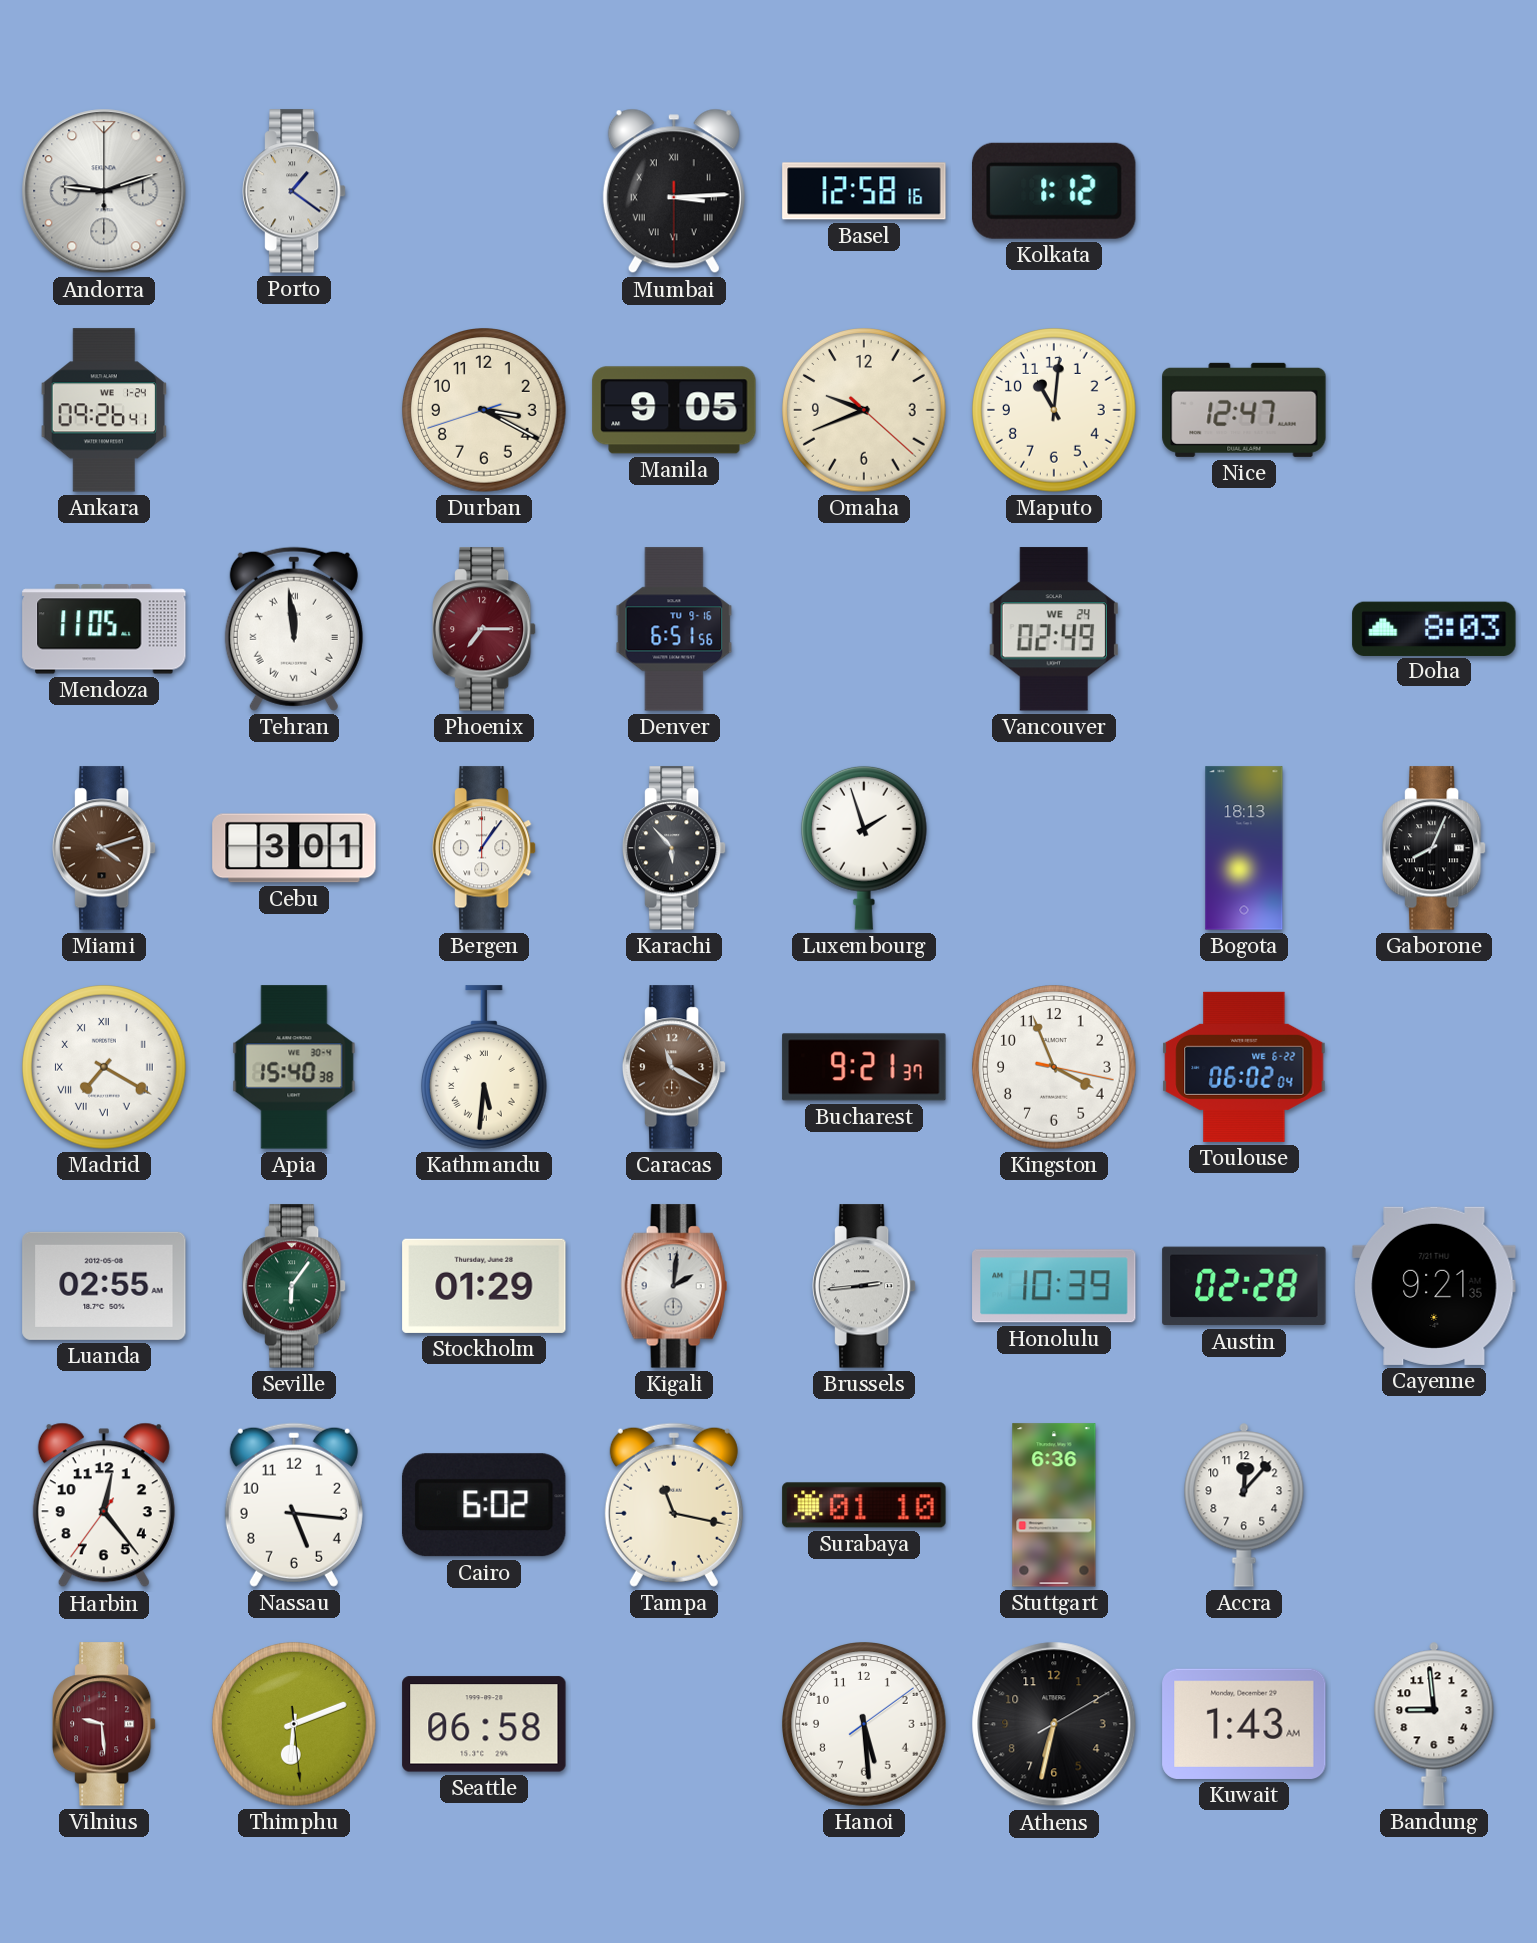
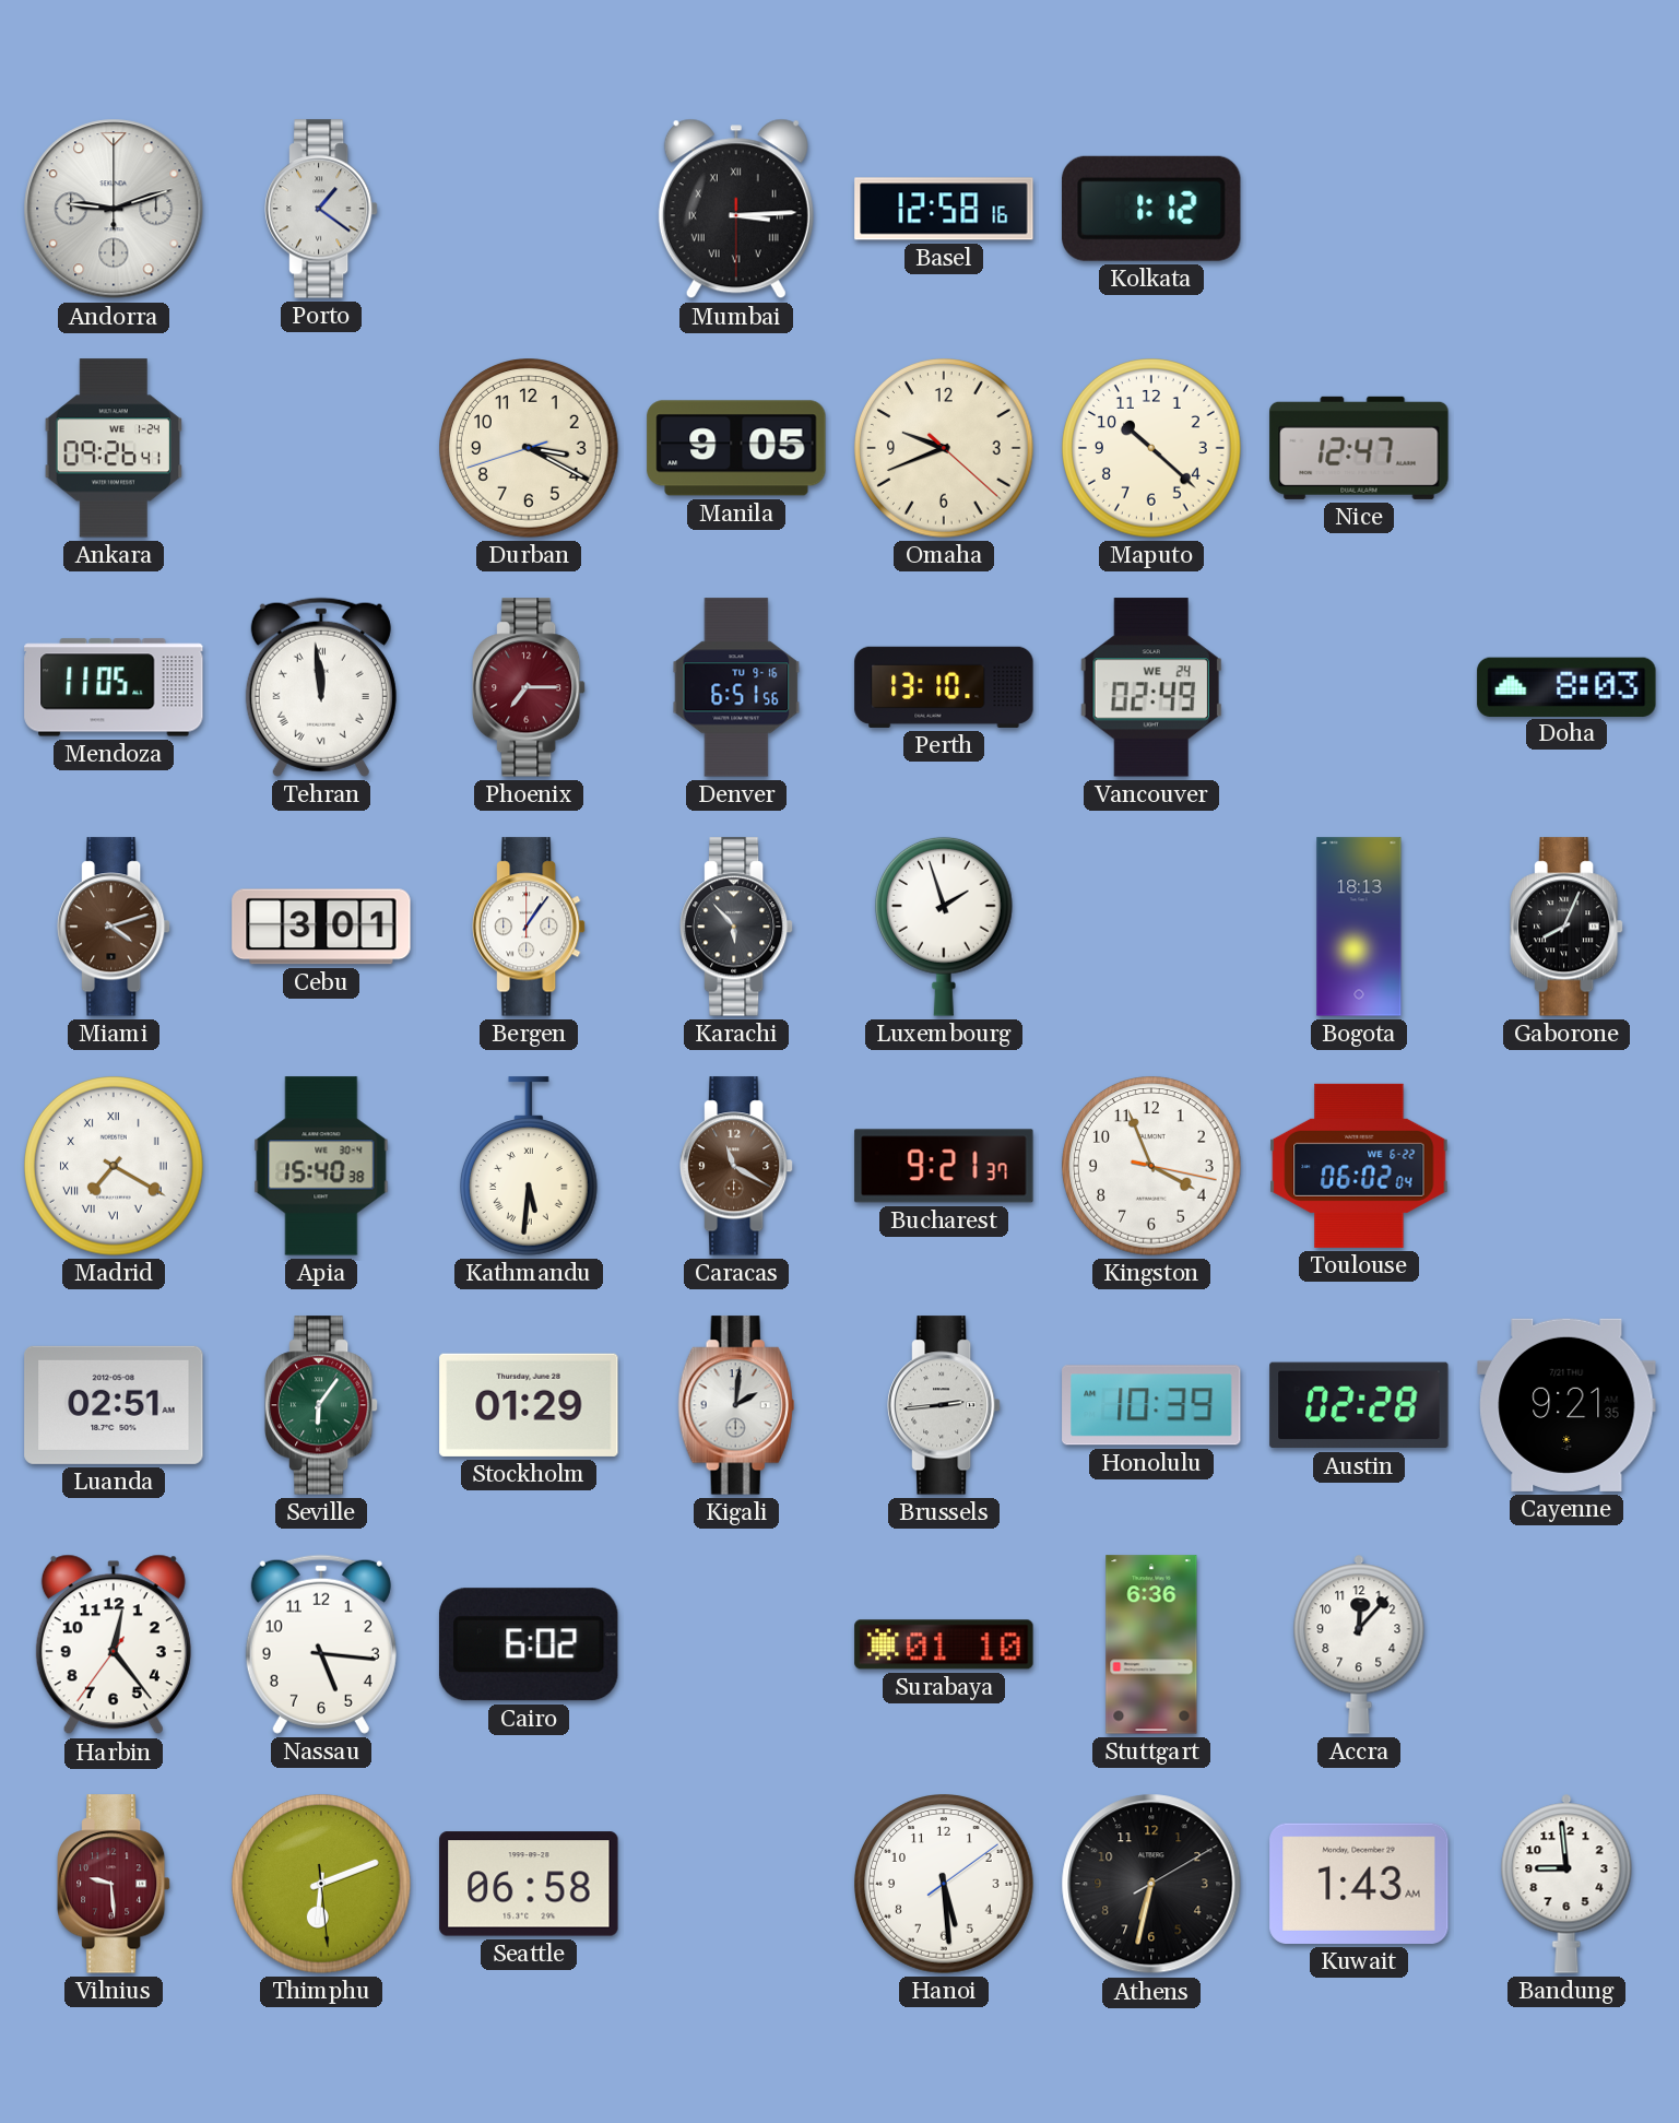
Maputo: 11:01 -> 10:22 (1151, 448)
Perth: none -> 13:10 (944, 687)
Luanda: 02:55 -> 02:51 (114, 1405)
Tampa: 11:17 -> none (674, 1505)
